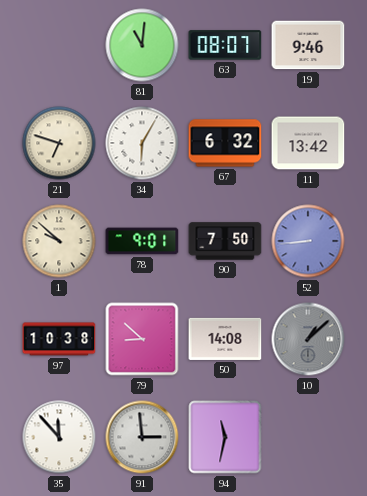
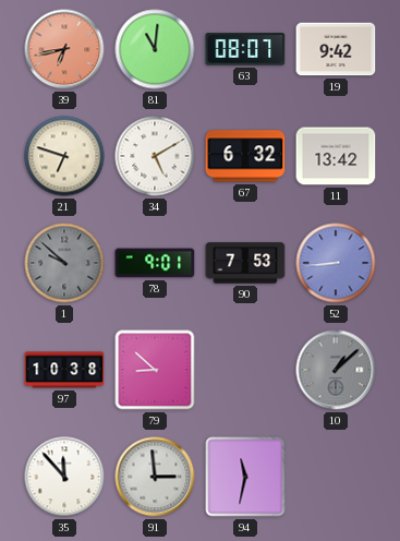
39: none -> 6:43 (64, 49)
19: 9:46 -> 9:42 (336, 49)
34: 6:05 -> 5:10 (155, 156)
1 dial: cream -> grey (64, 263)
90: 7:50 -> 7:53 (245, 263)
50: 14:08 -> none (225, 339)
